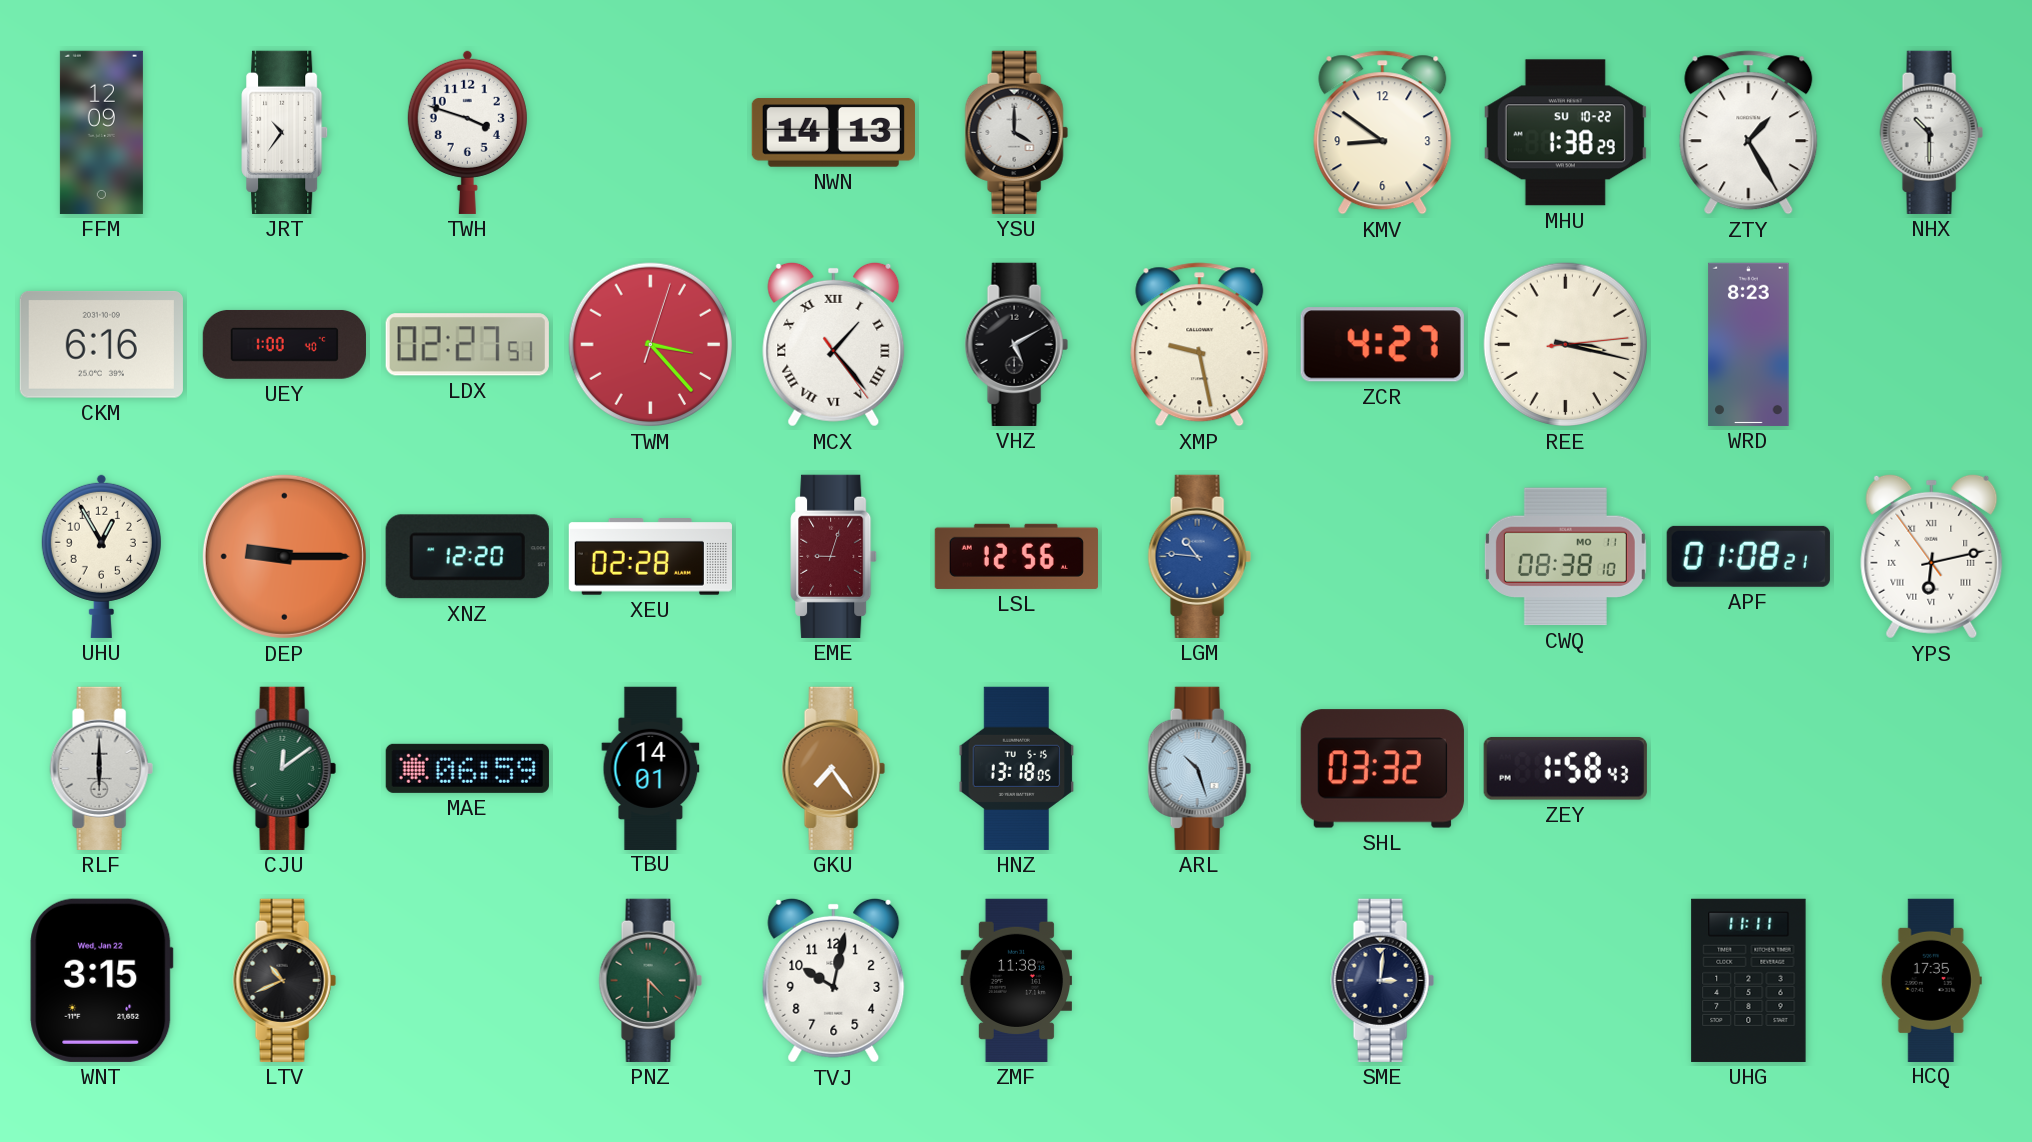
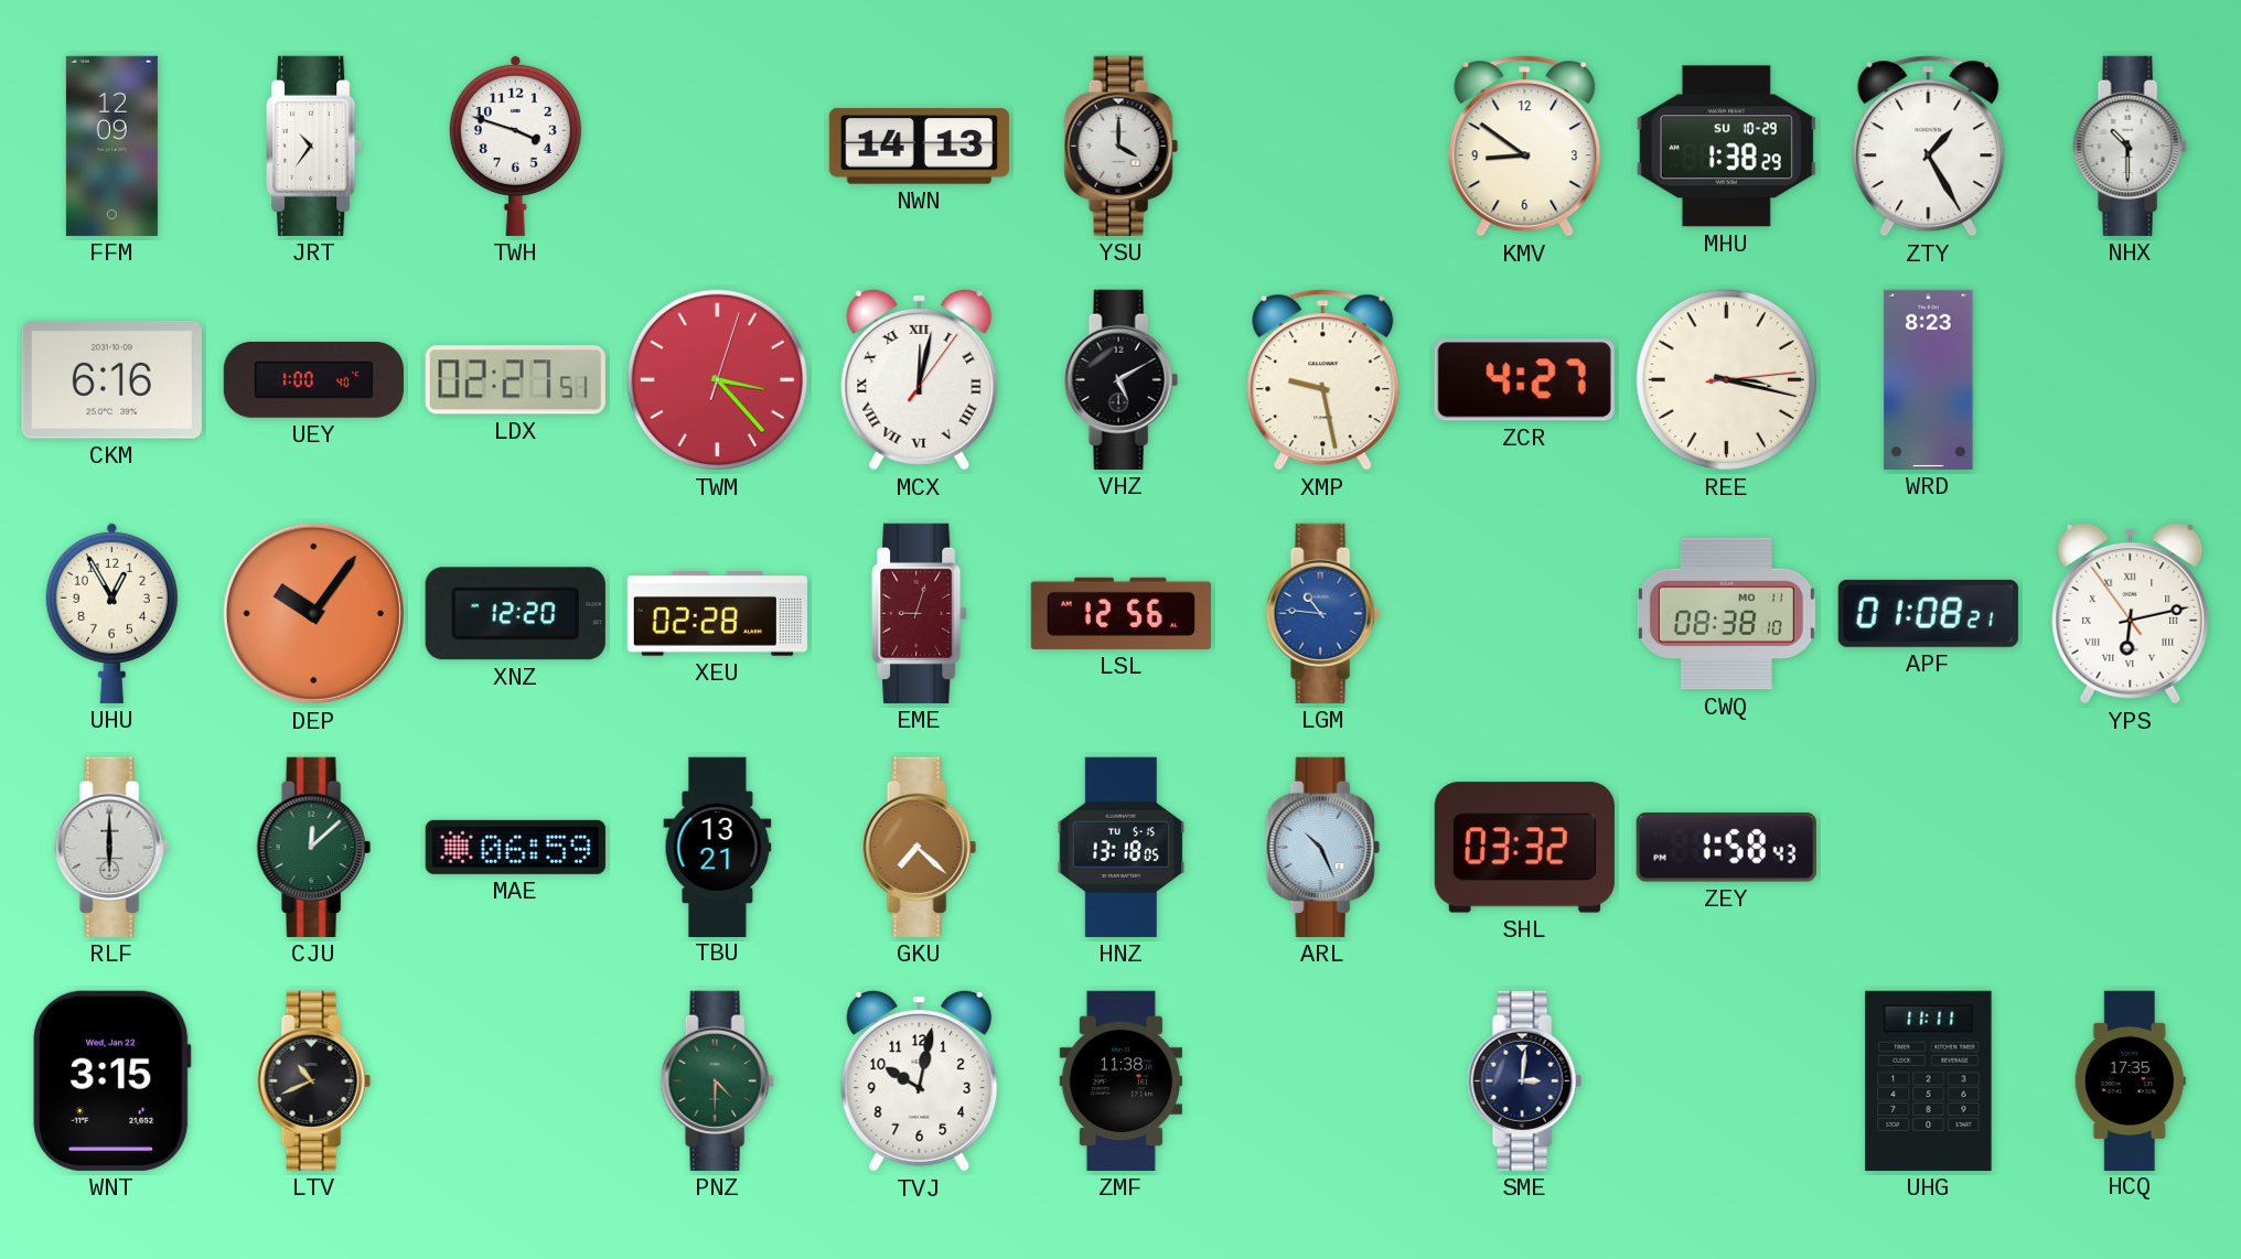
MHU date: SU 10-22 -> SU 10-29 (1726, 147)
MCX: 1:23 -> 12:02 (920, 379)
DEP: 9:15 -> 10:06 (313, 613)
CJU: 12:09 -> 12:08 (313, 847)
TBU: 14:01 -> 13:21 (718, 847)
GKU: 7:24 -> 7:22 (919, 847)
ARL: 10:27 -> 10:26 (1322, 847)
